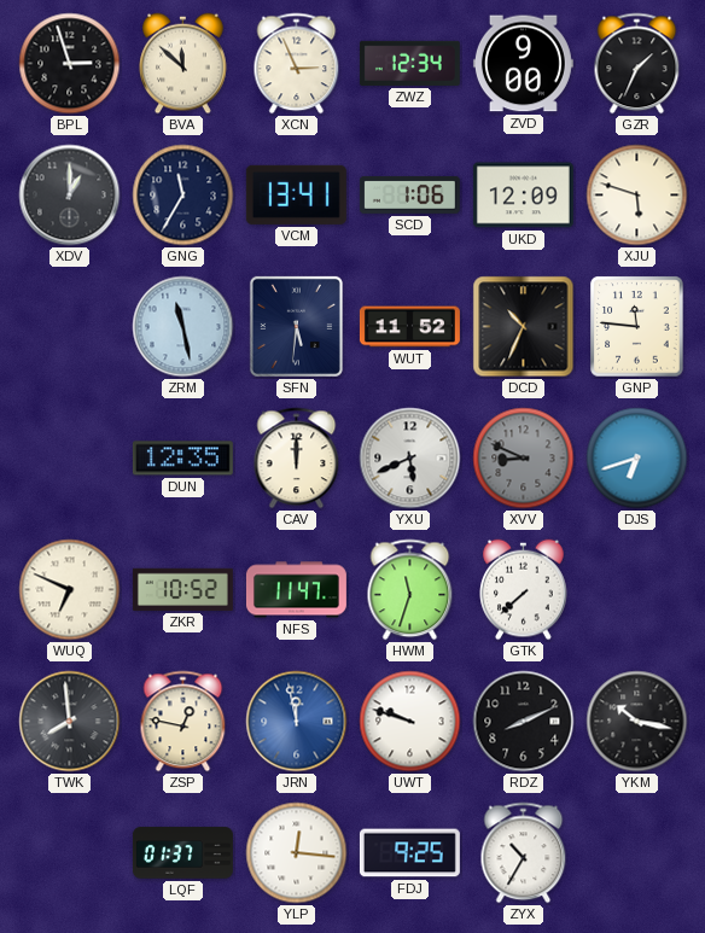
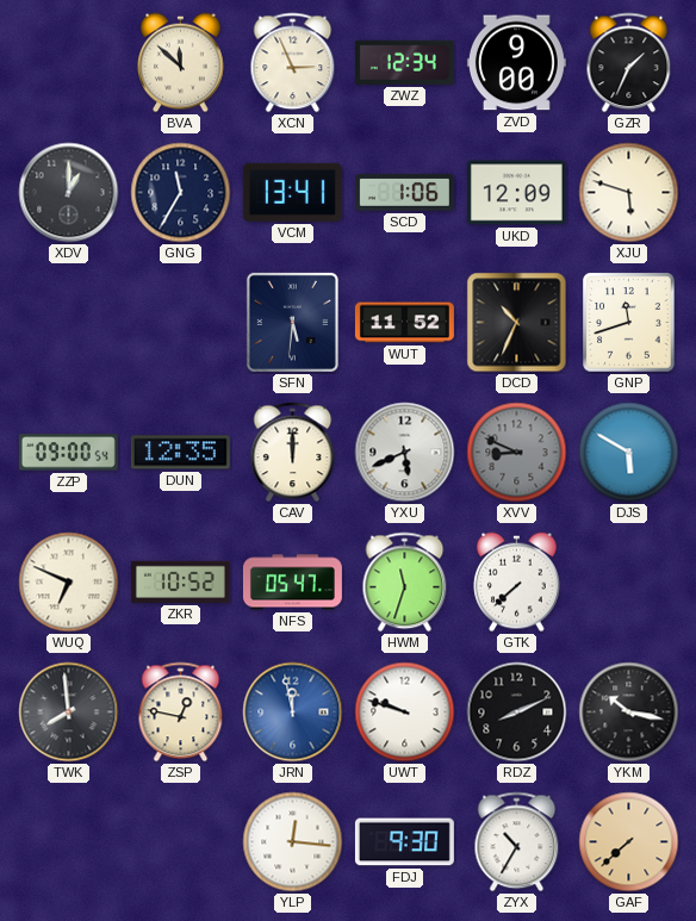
BPL: 2:57 -> none (70, 64)
ZRM: 11:28 -> none (183, 327)
GNP: 11:46 -> 11:42 (629, 323)
ZZP: none -> 09:00 (68, 453)
DJS: 6:42 -> 5:50 (629, 453)
NFS: 11:47 -> 05:47 (292, 583)
LQF: 01:37 -> none (182, 853)
FDJ: 9:25 -> 9:30 (404, 842)
GAF: none -> 7:38 (629, 842)
